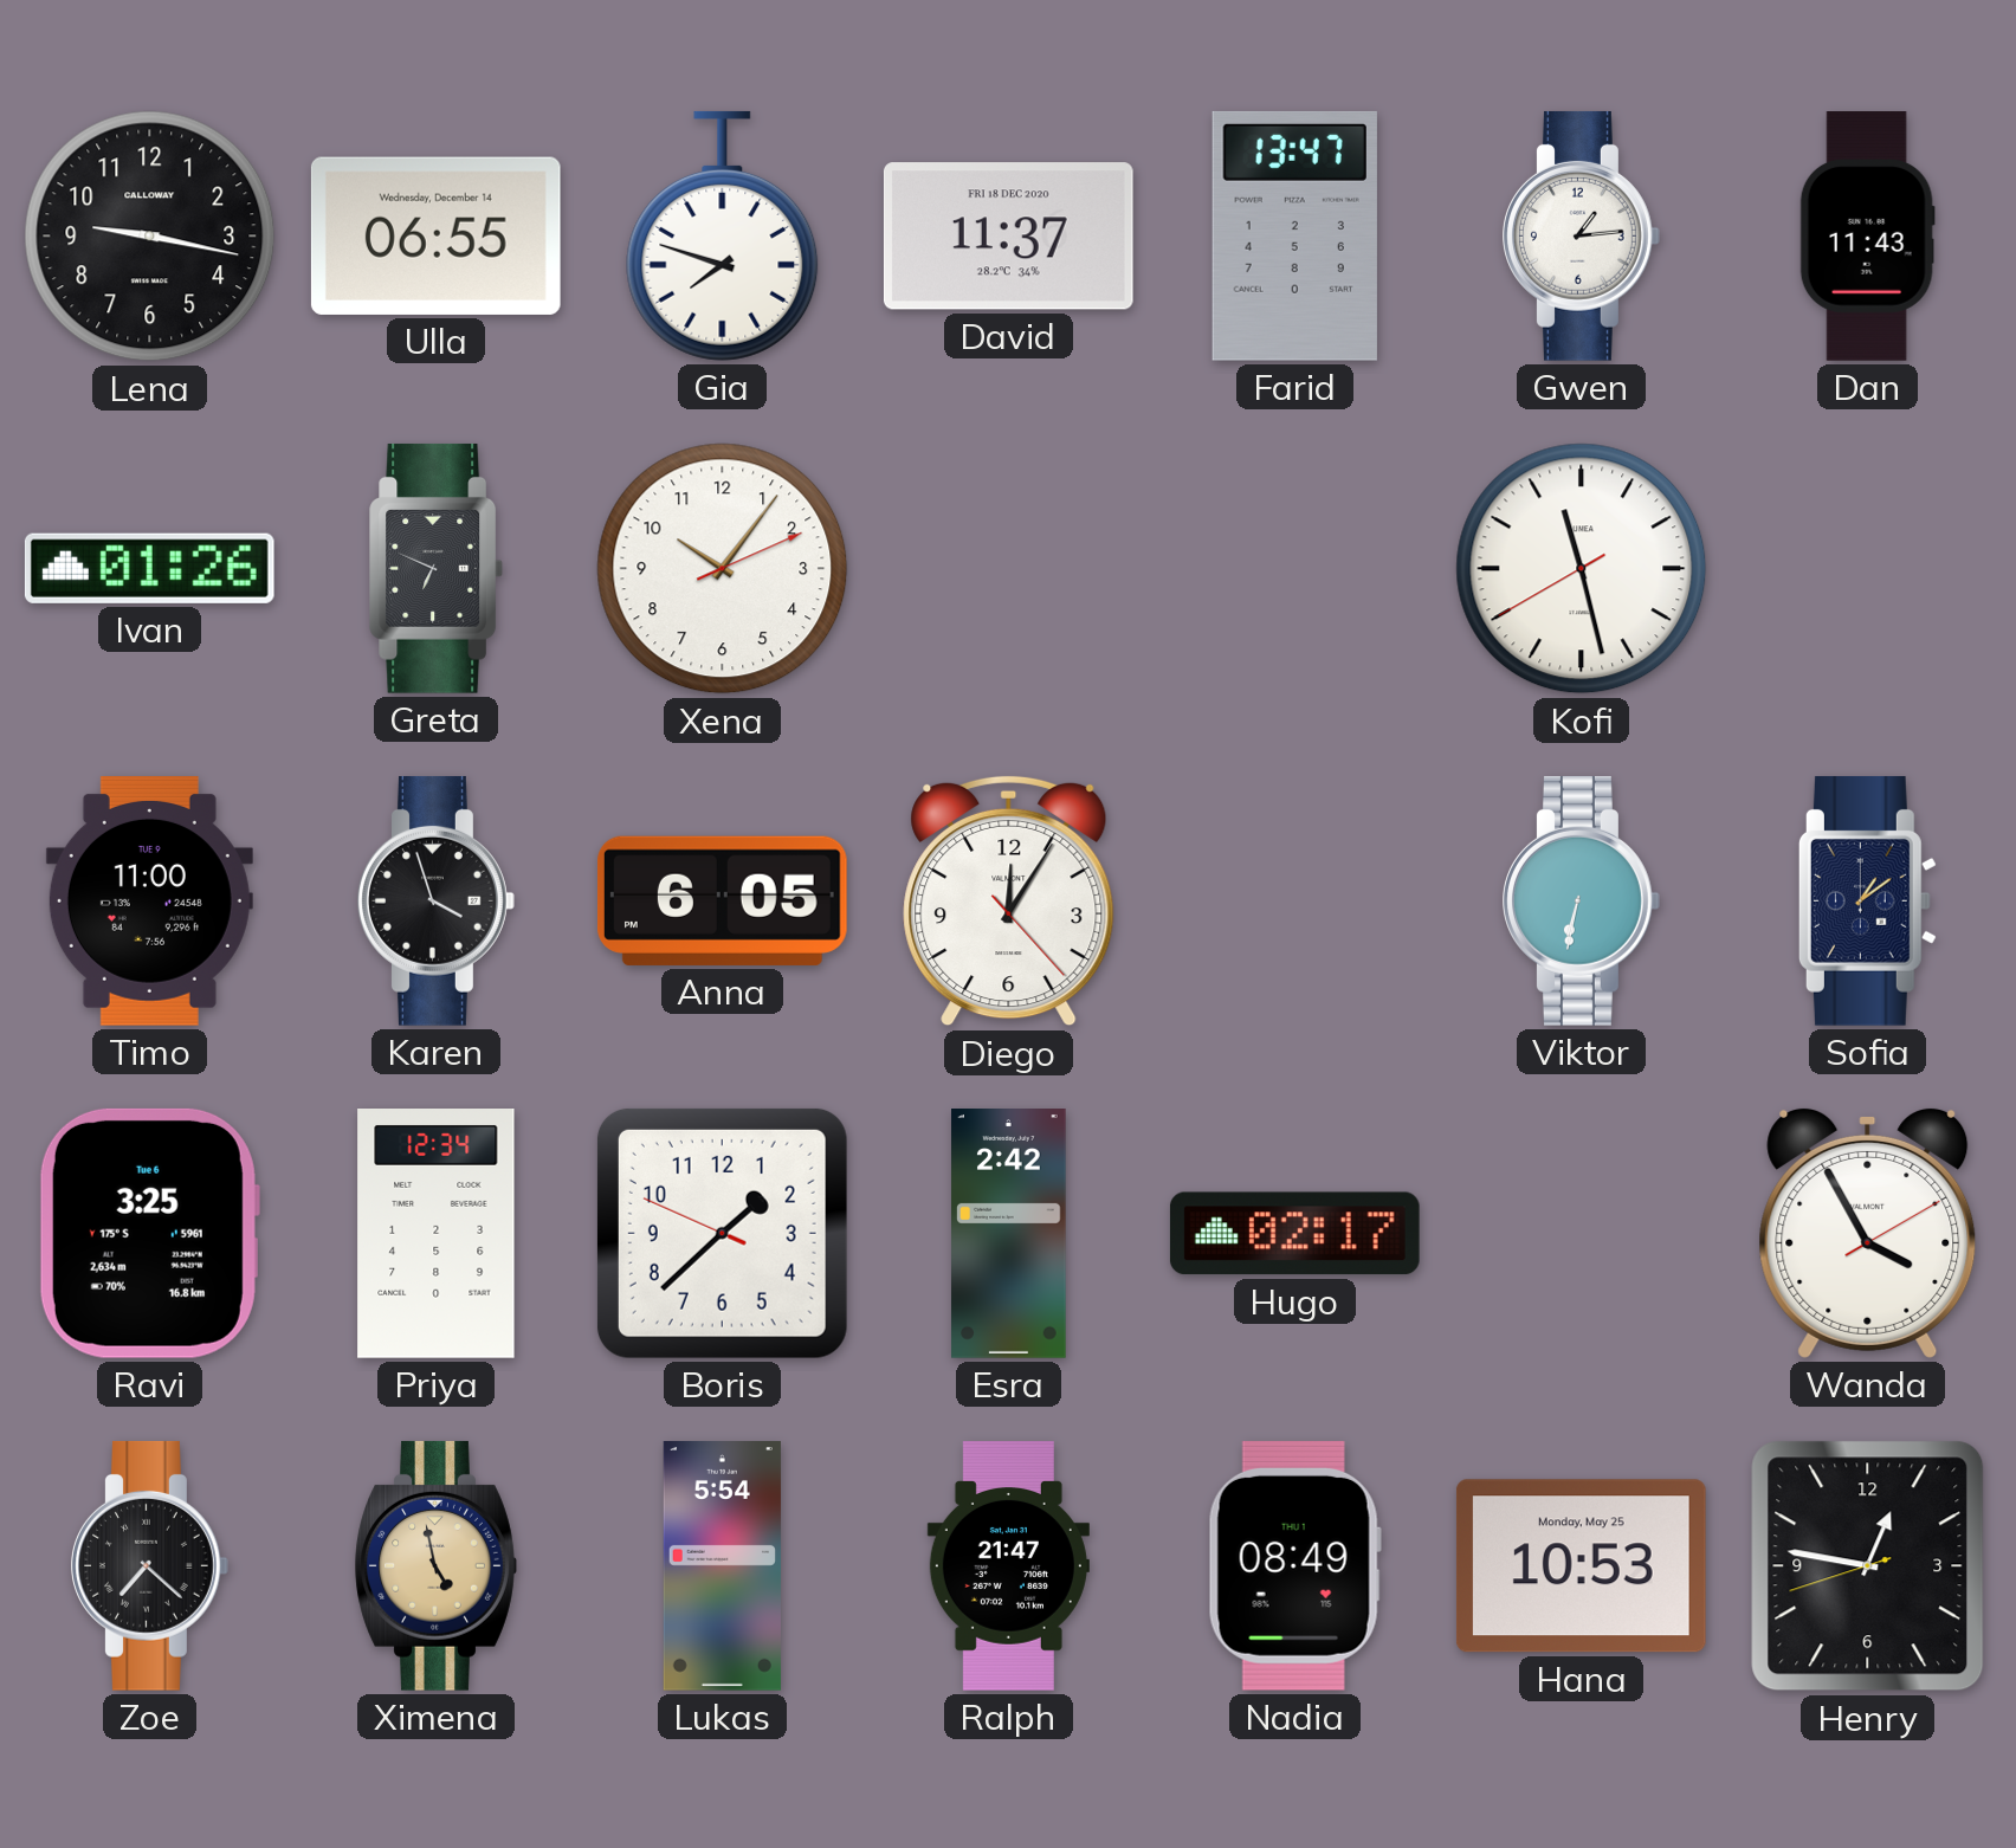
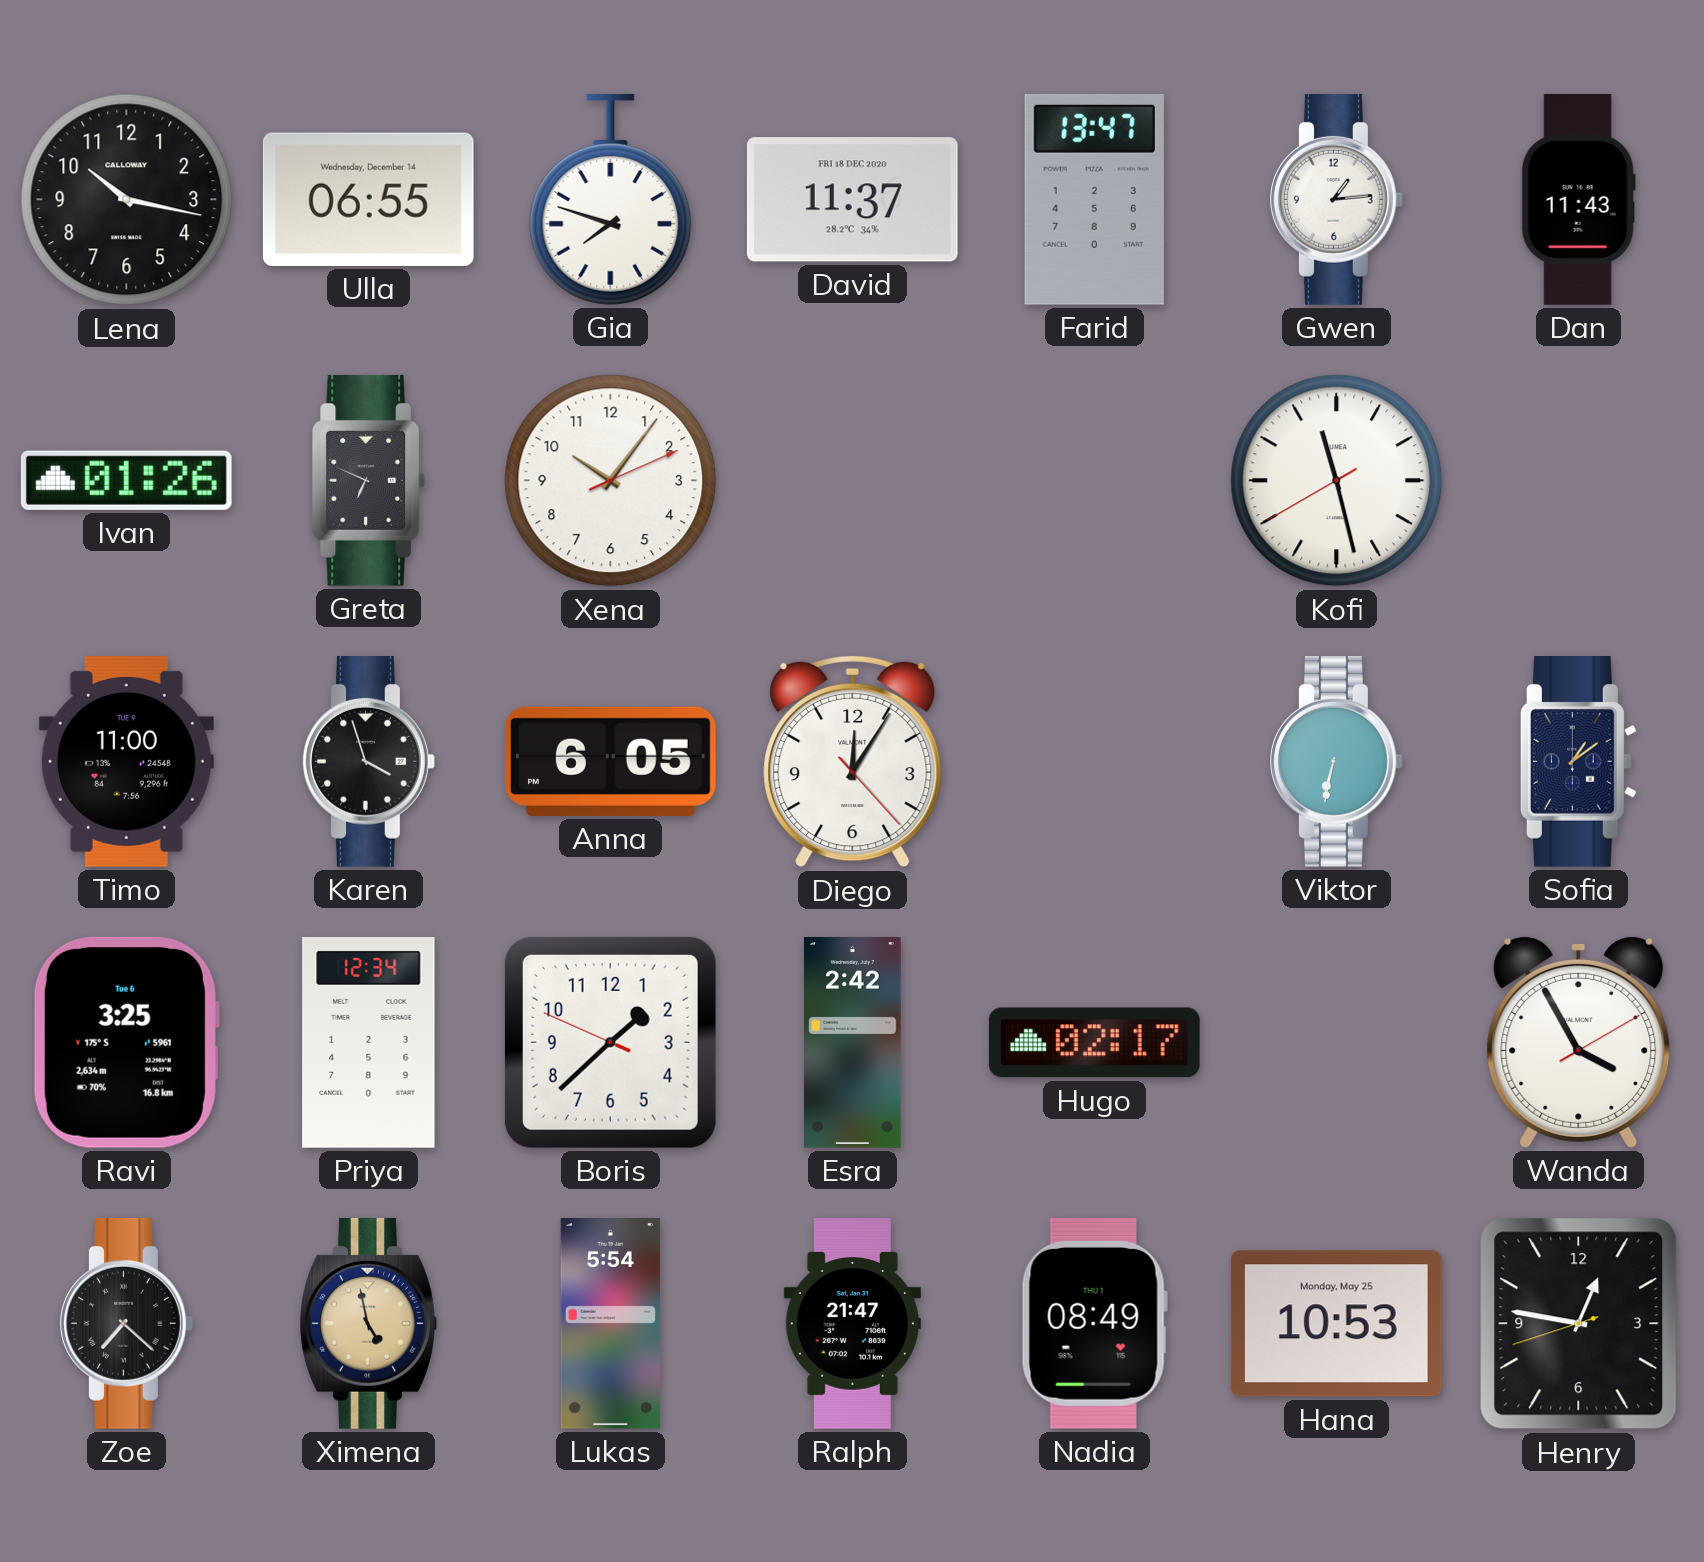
Lena: 9:17 -> 10:17 (127, 200)
